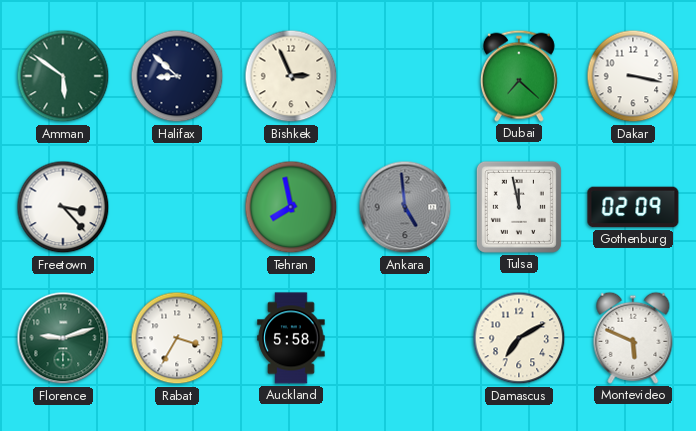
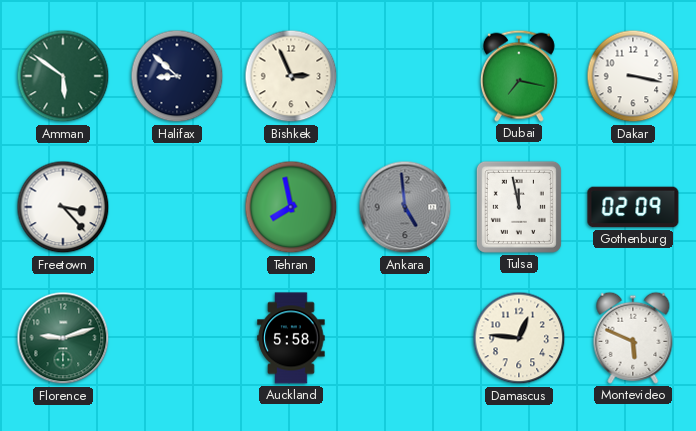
Dubai: 7:22 -> 7:17 (519, 76)
Rabat: 3:35 -> none (177, 338)
Damascus: 7:10 -> 12:46 (519, 338)
